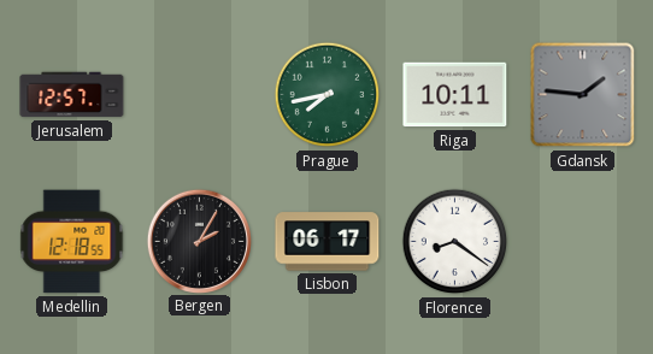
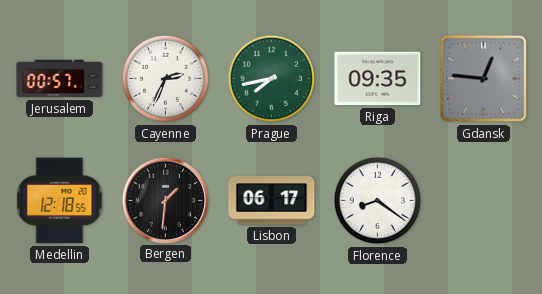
Jerusalem: 12:57 -> 00:57 (60, 79)
Cayenne: none -> 2:34 (166, 79)
Riga: 10:11 -> 09:35 (378, 79)
Gdansk: 1:46 -> 12:46 (484, 79)
Bergen: 2:05 -> 1:31 (165, 200)
